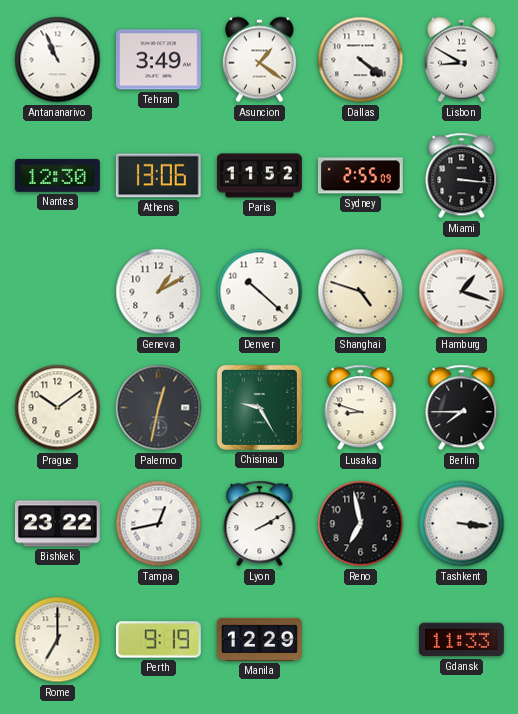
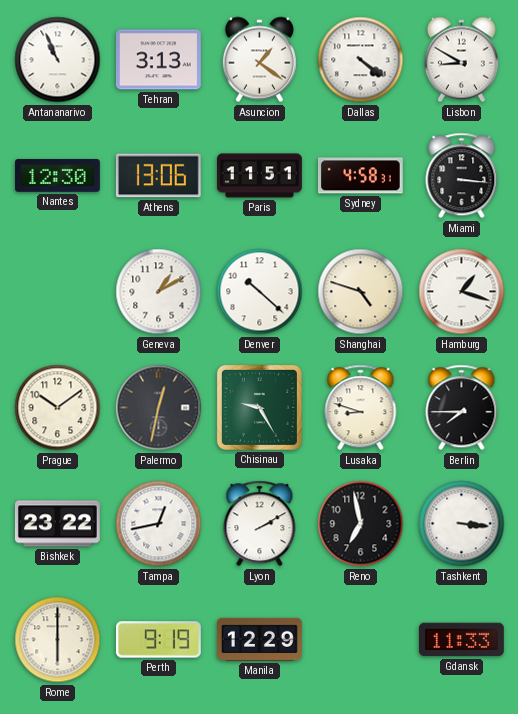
Tehran: 3:49 -> 3:13 (158, 60)
Paris: 11:52 -> 11:51 (260, 176)
Sydney: 2:55 -> 4:58 (360, 176)
Rome: 7:00 -> 6:00 (58, 640)
